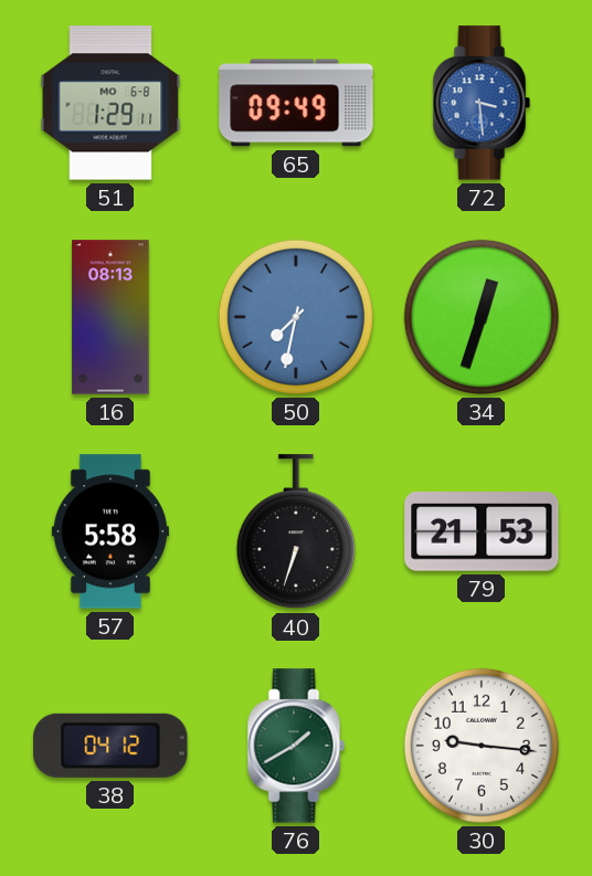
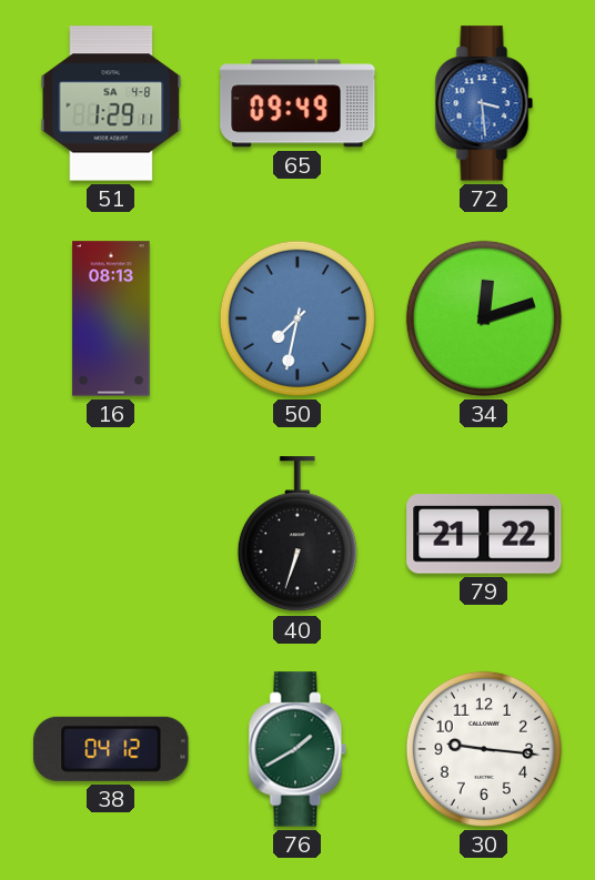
51 date: MO 6-8 -> SA 4-8 (111, 103)
34: 12:33 -> 12:12 (484, 318)
57: 5:58 -> none (110, 531)
79: 21:53 -> 21:22 (484, 534)
